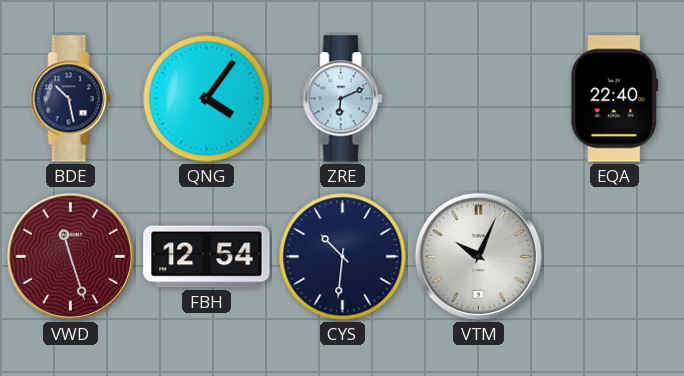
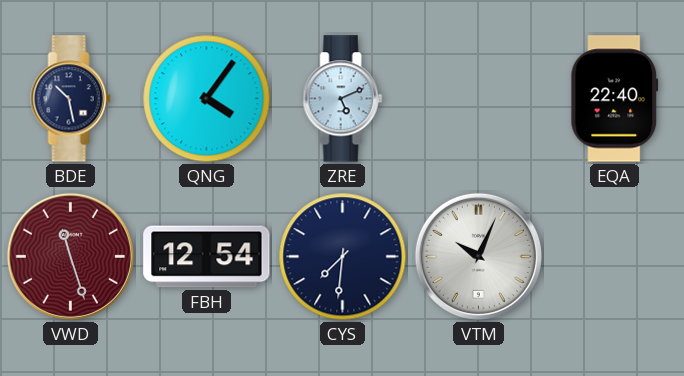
ZRE: 6:11 -> 5:11 (343, 99)
CYS: 10:31 -> 7:31 (343, 257)
